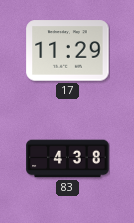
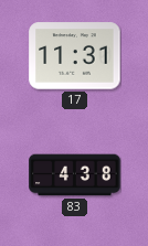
17: 11:29 -> 11:31 (75, 56)
